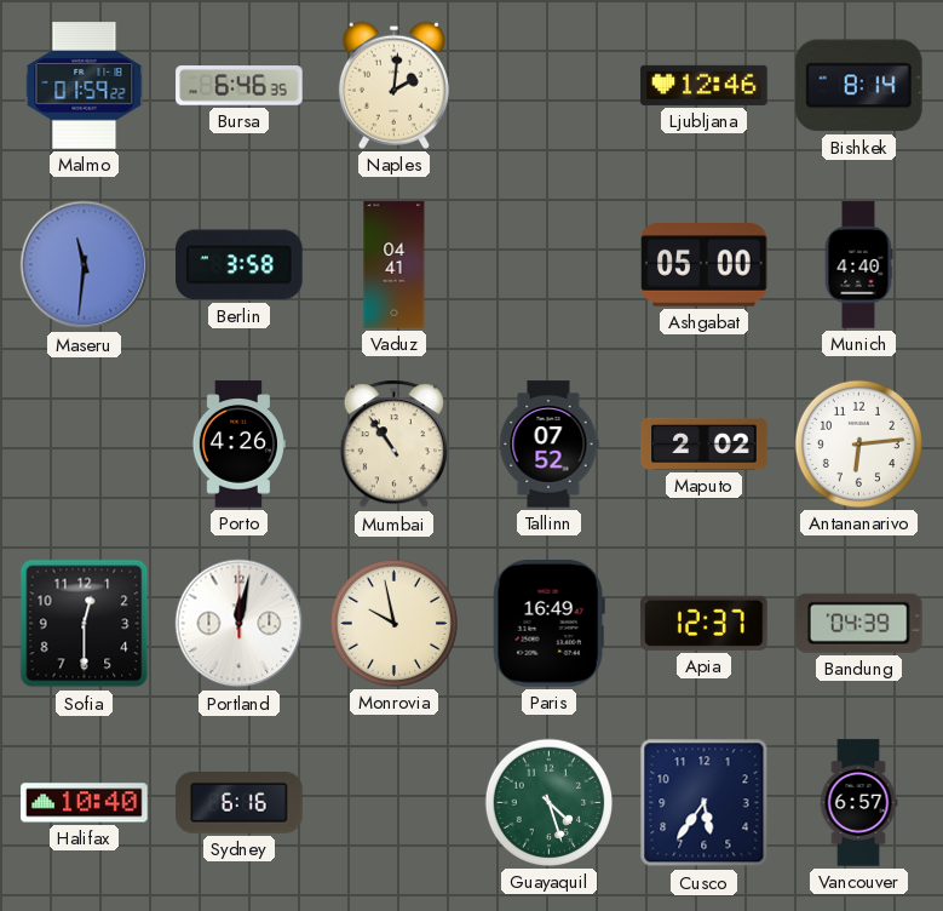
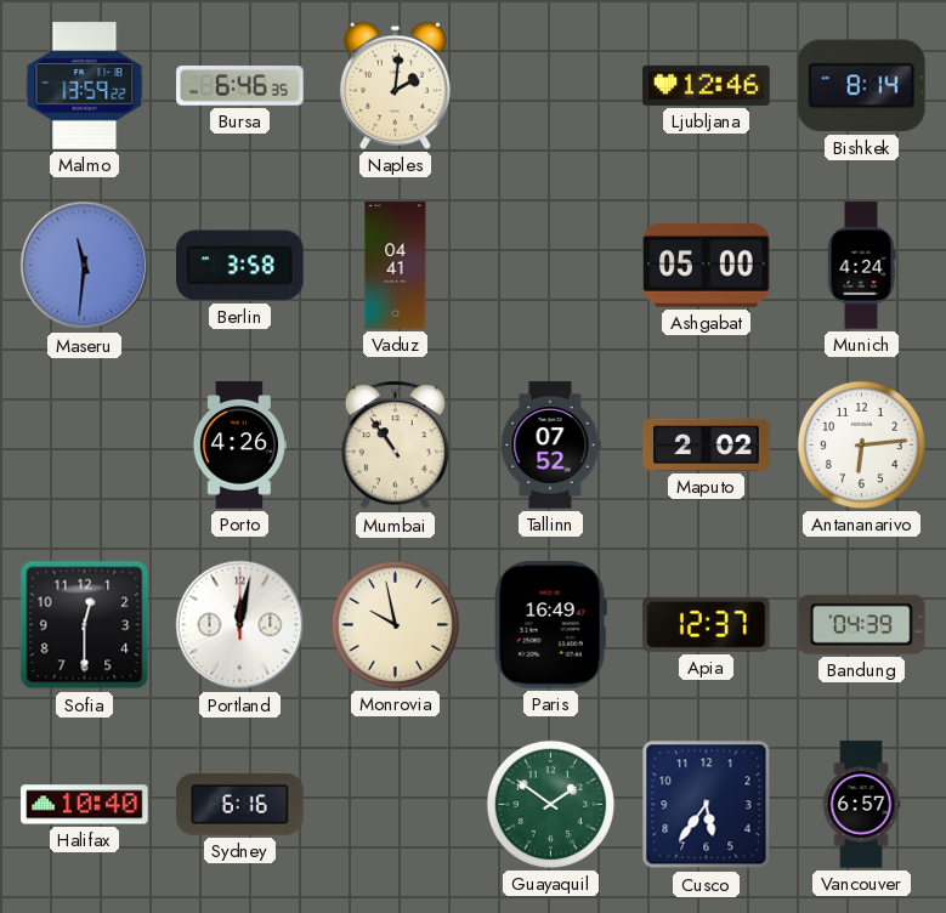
Malmo: 01:59 -> 13:59 (85, 86)
Munich: 4:40 -> 4:24 (861, 266)
Guayaquil: 4:27 -> 1:51 (550, 804)
